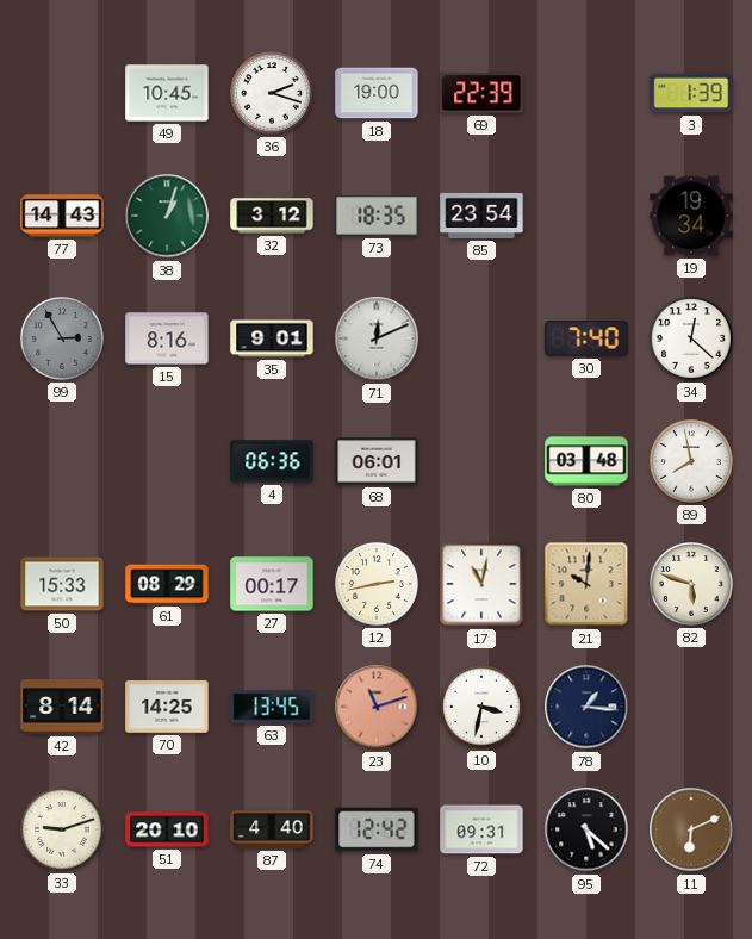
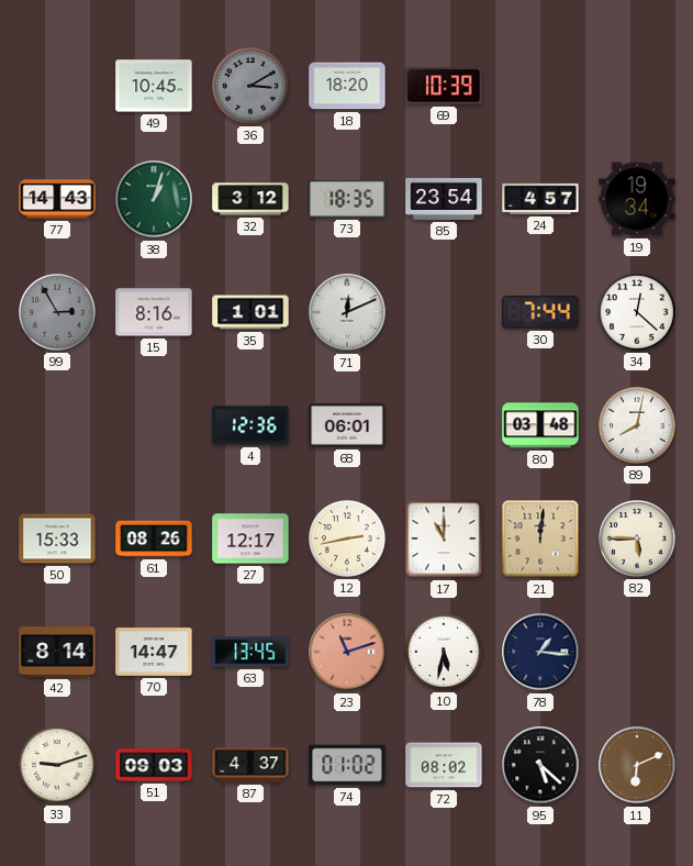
36: 2:18 -> 3:10 (252, 87)
36 dial: white -> grey (252, 87)
18: 19:00 -> 18:20 (347, 86)
69: 22:39 -> 10:39 (444, 86)
3: 1:39 -> none (691, 93)
24: none -> 4:57 (540, 199)
35: 9:01 -> 1:01 (250, 312)
30: 7:40 -> 7:44 (540, 312)
4: 06:36 -> 12:36 (250, 425)
89: 7:58 -> 8:02 (638, 426)
61: 08:29 -> 08:26 (154, 539)
27: 00:17 -> 12:17 (250, 539)
17: 11:02 -> 11:00 (444, 539)
21: 10:01 -> 12:01 (540, 539)
82: 5:48 -> 5:45 (638, 540)
70: 14:25 -> 14:47 (154, 652)
10: 3:32 -> 5:32 (445, 653)
51: 20:10 -> 09:03 (154, 765)
87: 4:40 -> 4:37 (250, 765)
74: 12:42 -> 01:02 (347, 765)
72: 09:31 -> 08:02 (444, 765)
